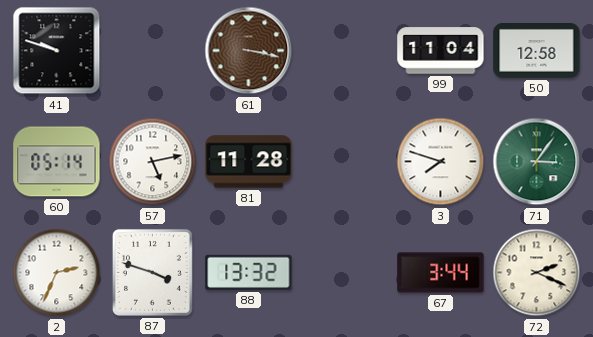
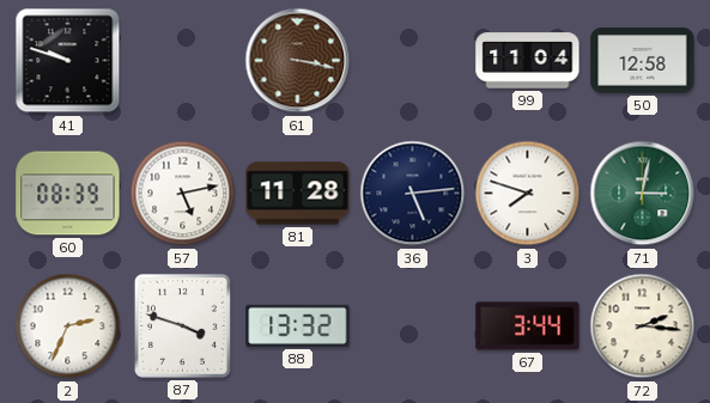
60: 05:14 -> 08:39 (68, 194)
36: none -> 5:14 (413, 194)
71: 3:06 -> 3:02 (643, 194)
72: 2:19 -> 2:16 (643, 326)
